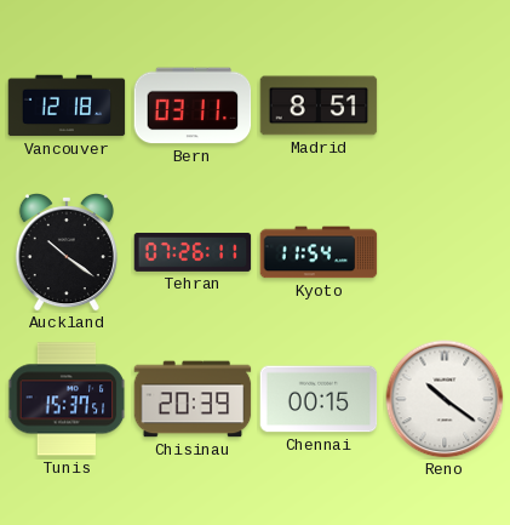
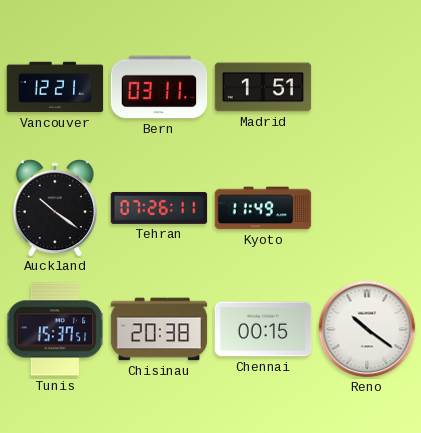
Vancouver: 12:18 -> 12:21 (55, 87)
Madrid: 8:51 -> 1:51 (263, 87)
Kyoto: 11:54 -> 11:49 (263, 208)
Chisinau: 20:39 -> 20:38 (159, 329)
